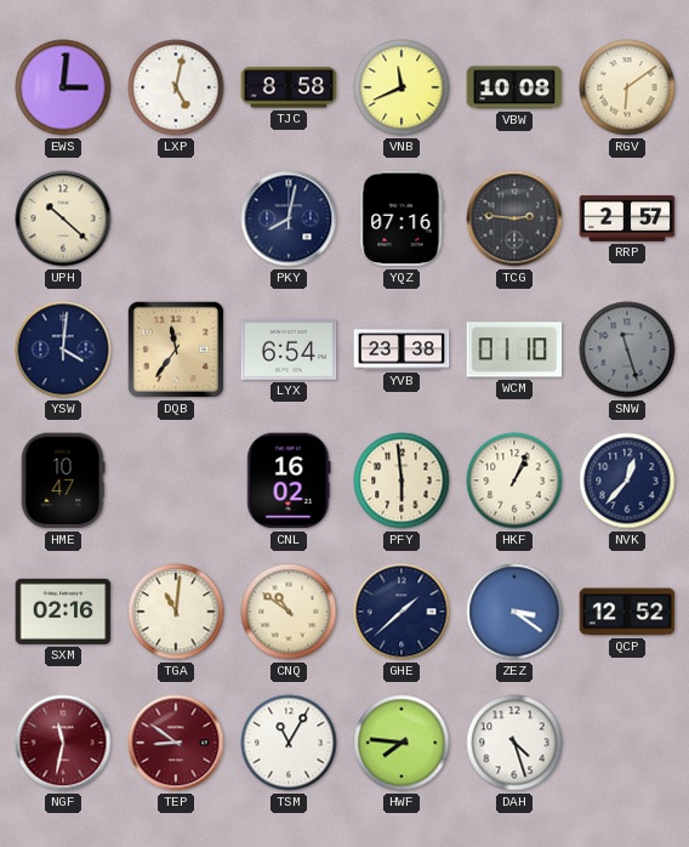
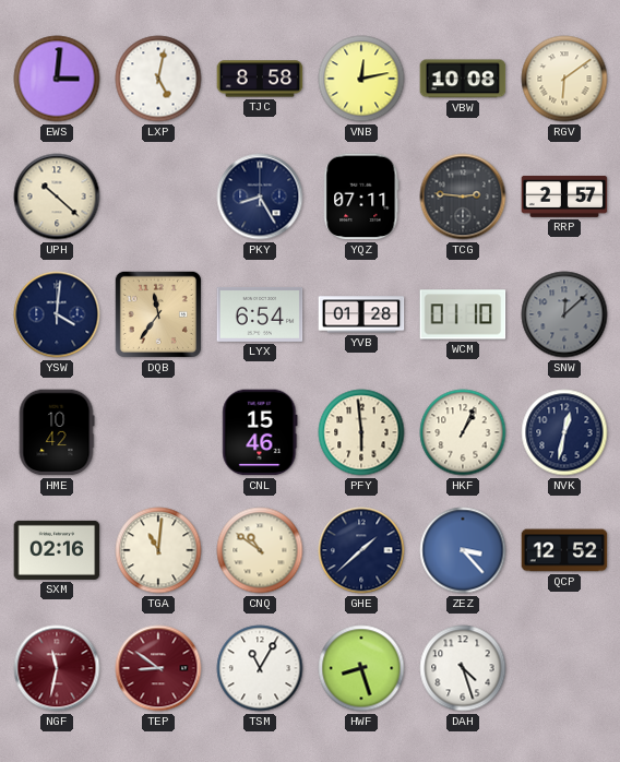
VNB: 11:41 -> 12:13 (361, 79)
PKY: 8:02 -> 8:25 (260, 197)
YQZ: 07:16 -> 07:11 (361, 197)
YVB: 23:38 -> 01:28 (361, 314)
SNW: 11:27 -> 12:08 (564, 314)
HME: 10:47 -> 10:42 (57, 432)
CNL: 16:02 -> 15:46 (260, 432)
NVK: 12:37 -> 12:32 (564, 432)
ZEZ: 3:21 -> 3:23 (463, 550)
HWF: 7:46 -> 8:27 (361, 668)
